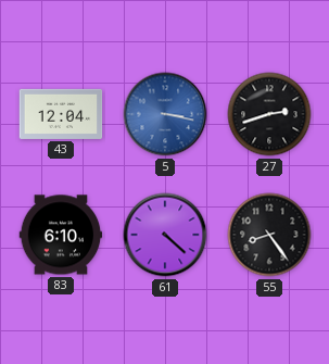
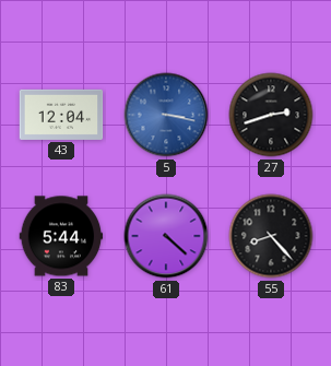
83: 6:10 -> 5:44 (61, 236)
55: 8:24 -> 8:23 (271, 236)
